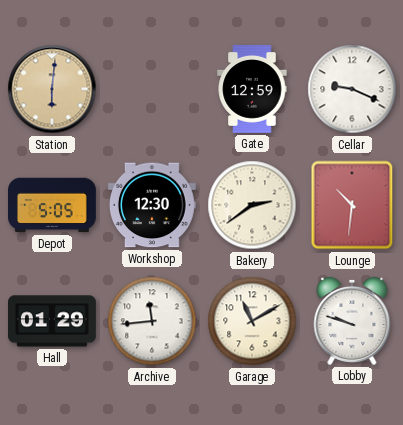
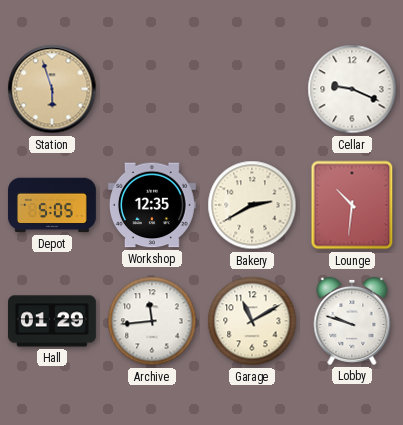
Station: 6:01 -> 5:57 (52, 89)
Gate: 12:59 -> none (252, 90)
Workshop: 12:30 -> 12:35 (152, 205)
Bakery: 2:39 -> 2:40 (252, 205)
